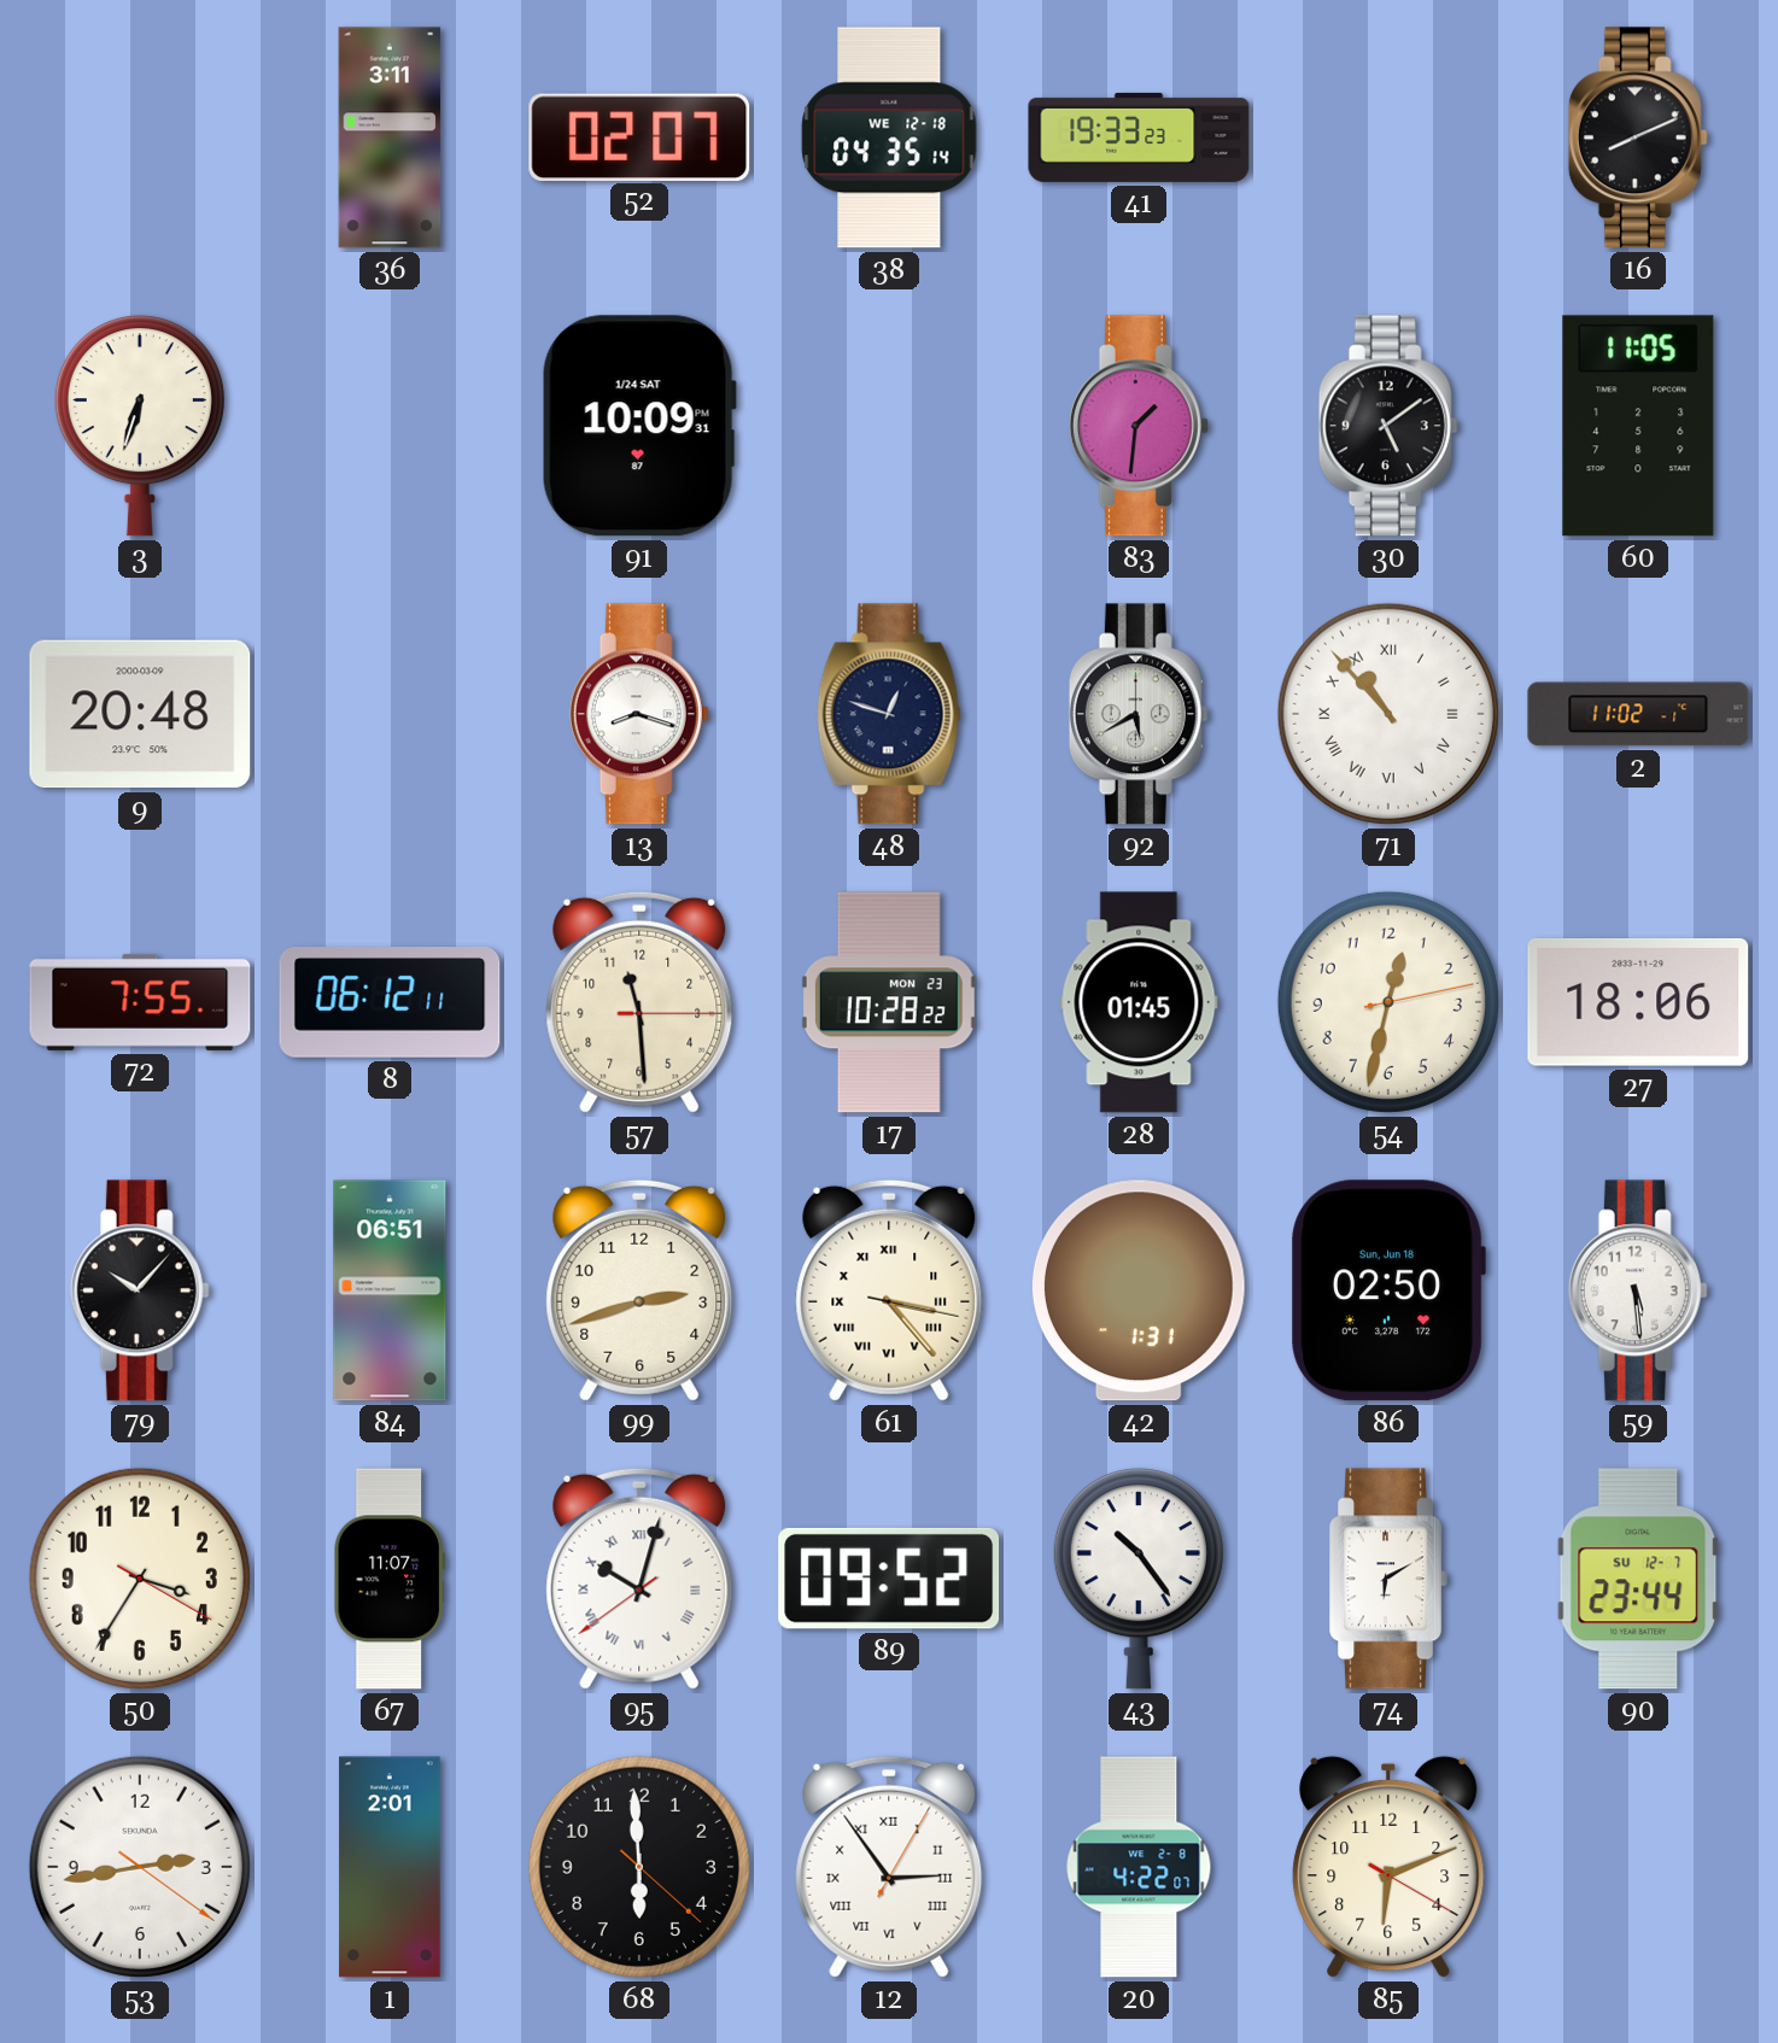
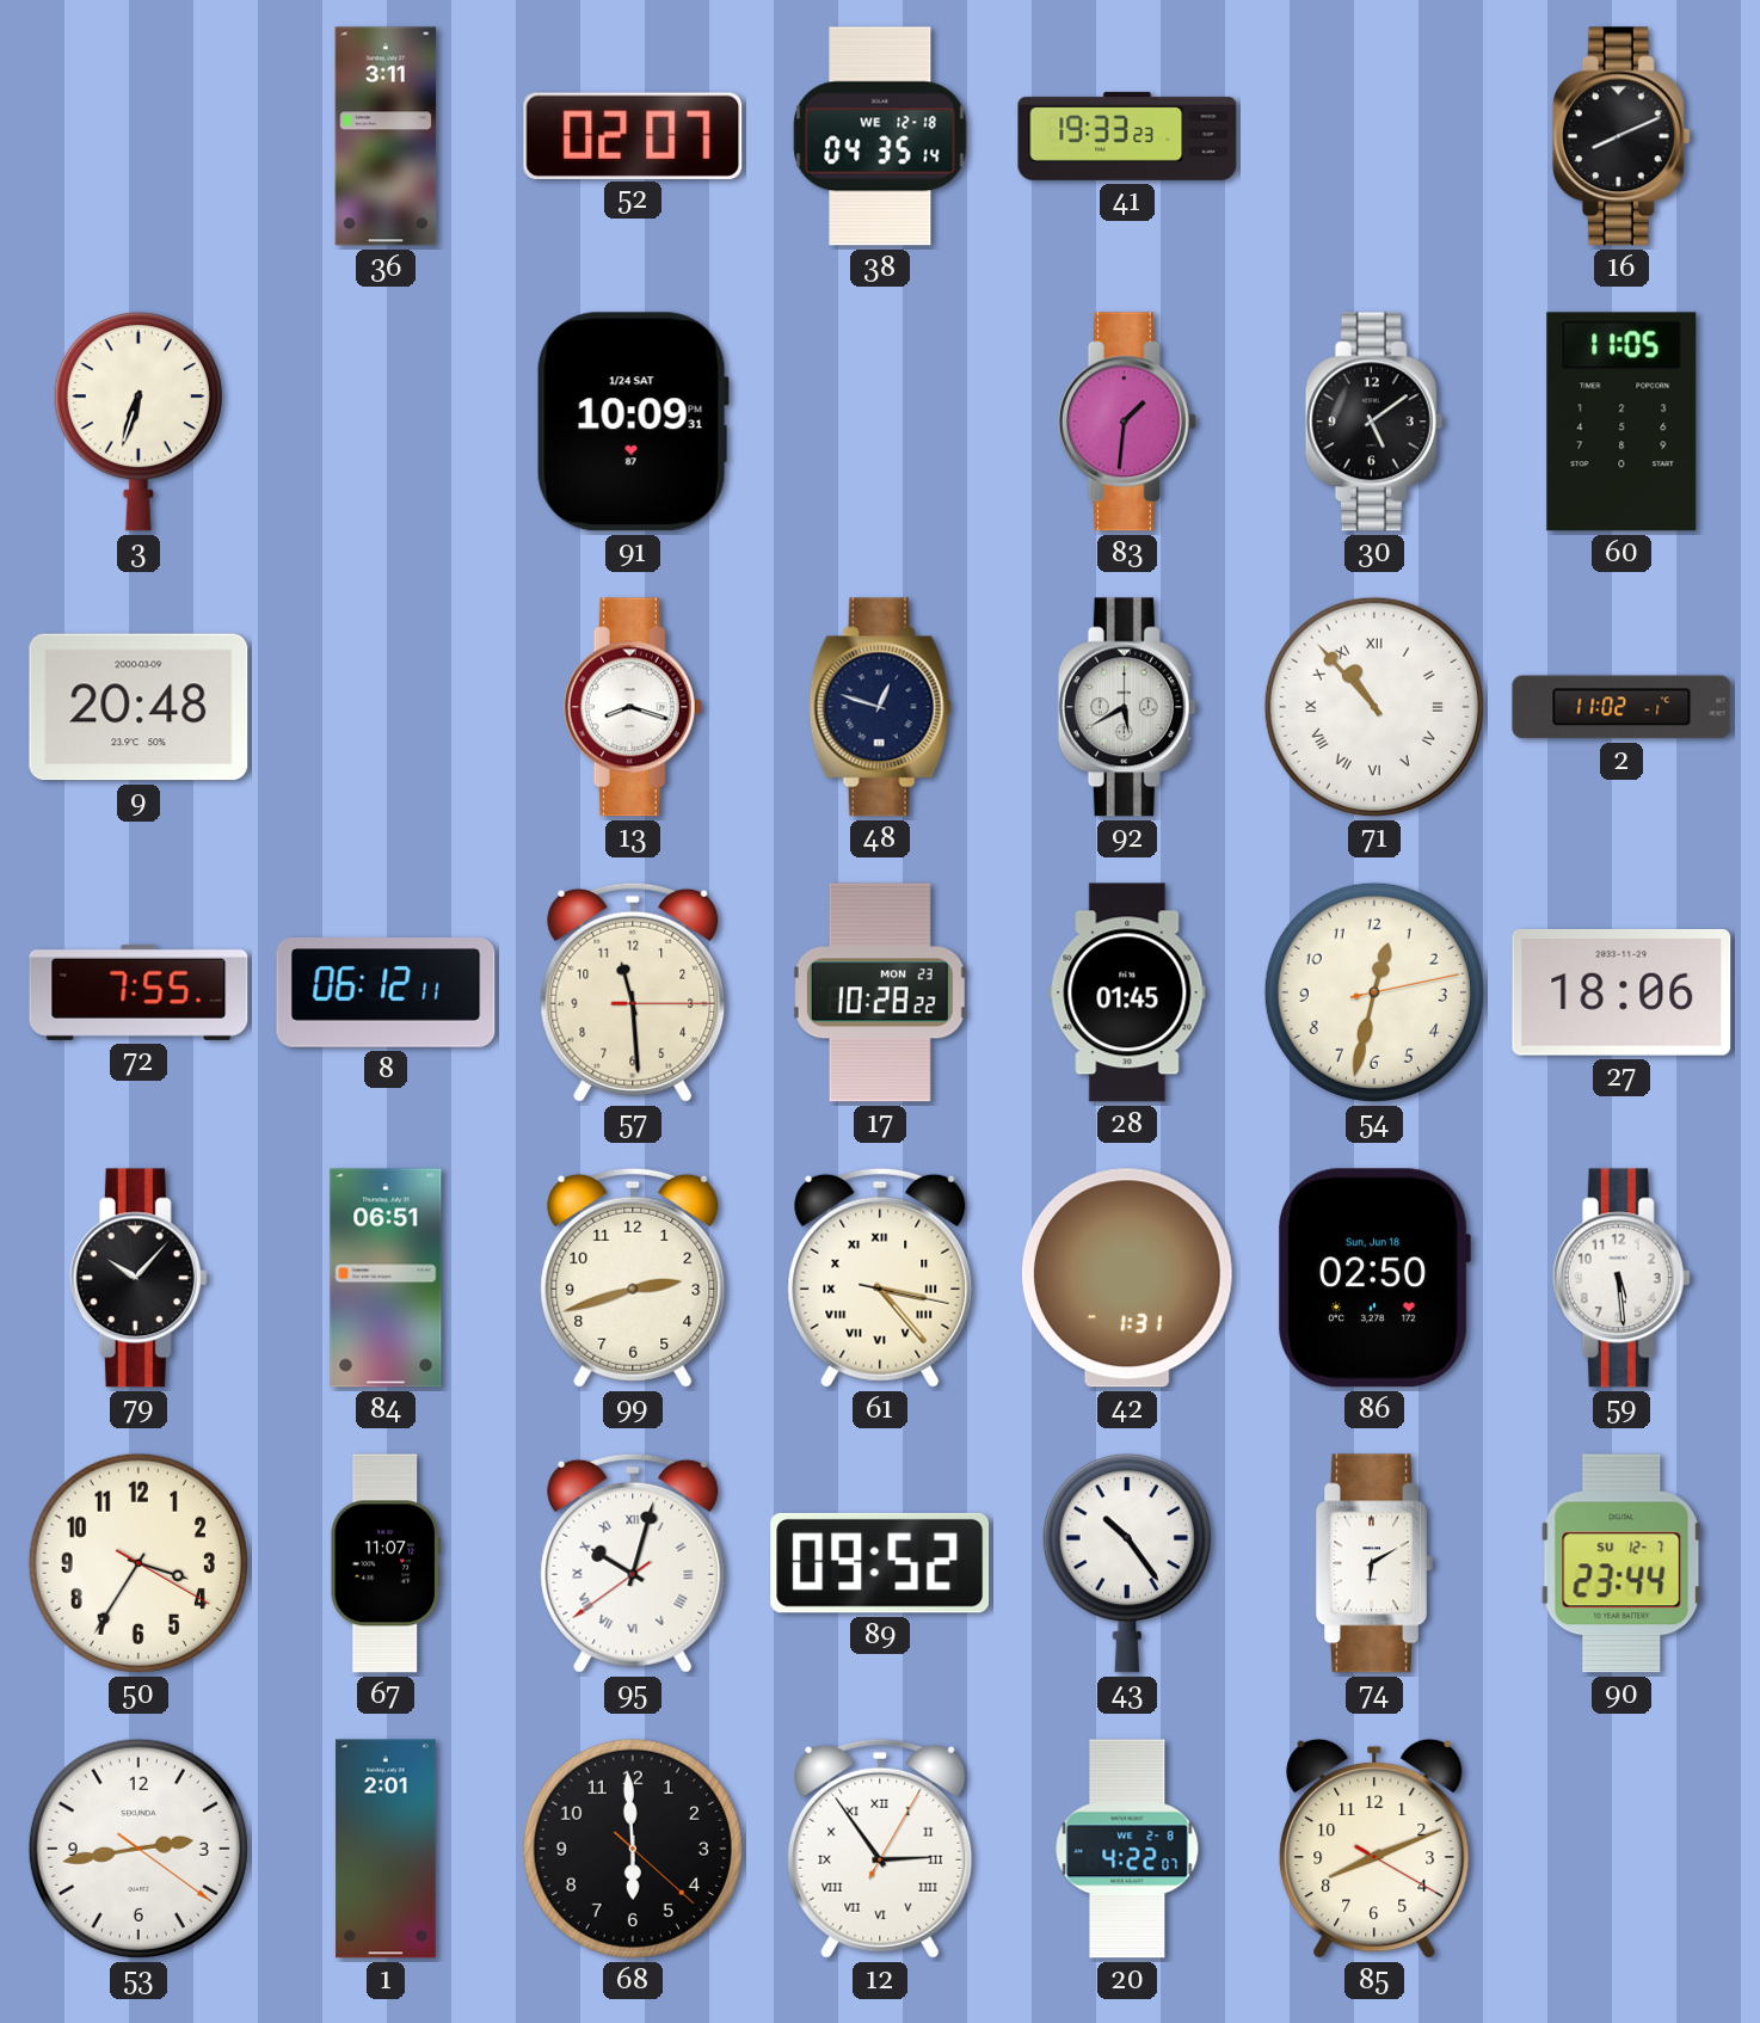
85: 6:11 -> 8:11 (1374, 1849)
